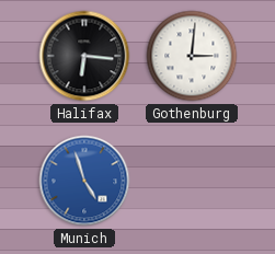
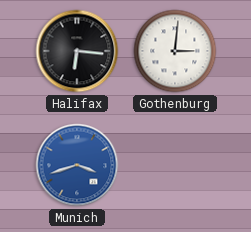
Munich: 4:57 -> 3:42 (77, 165)
